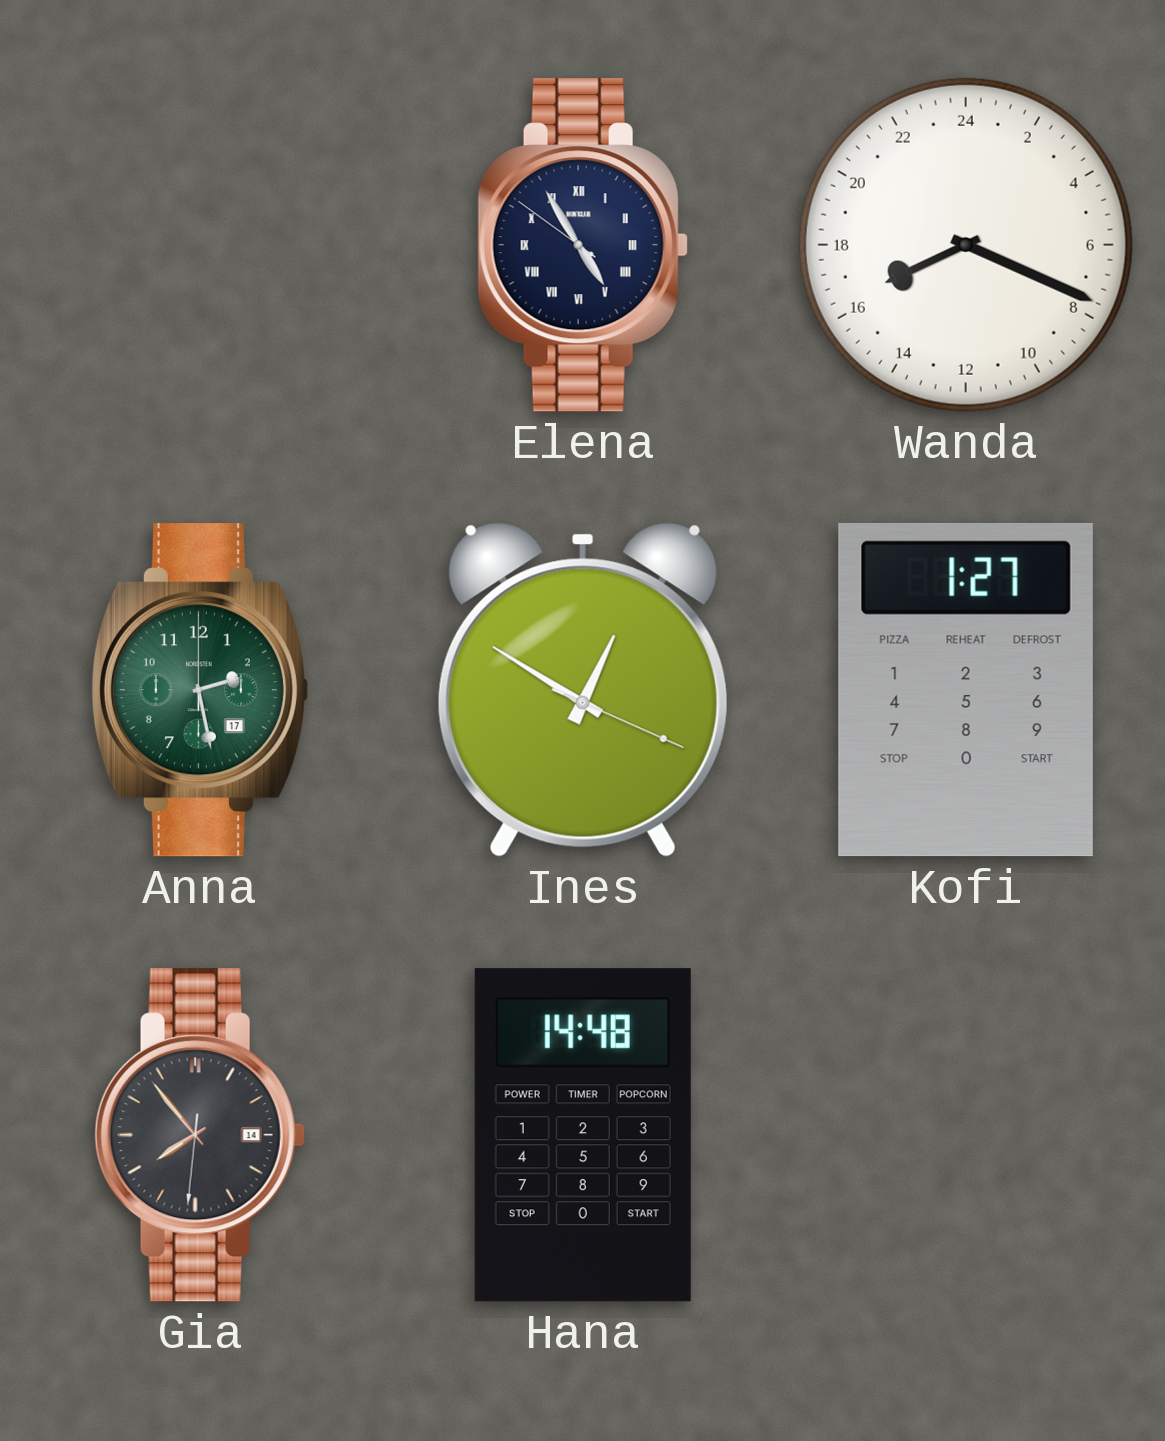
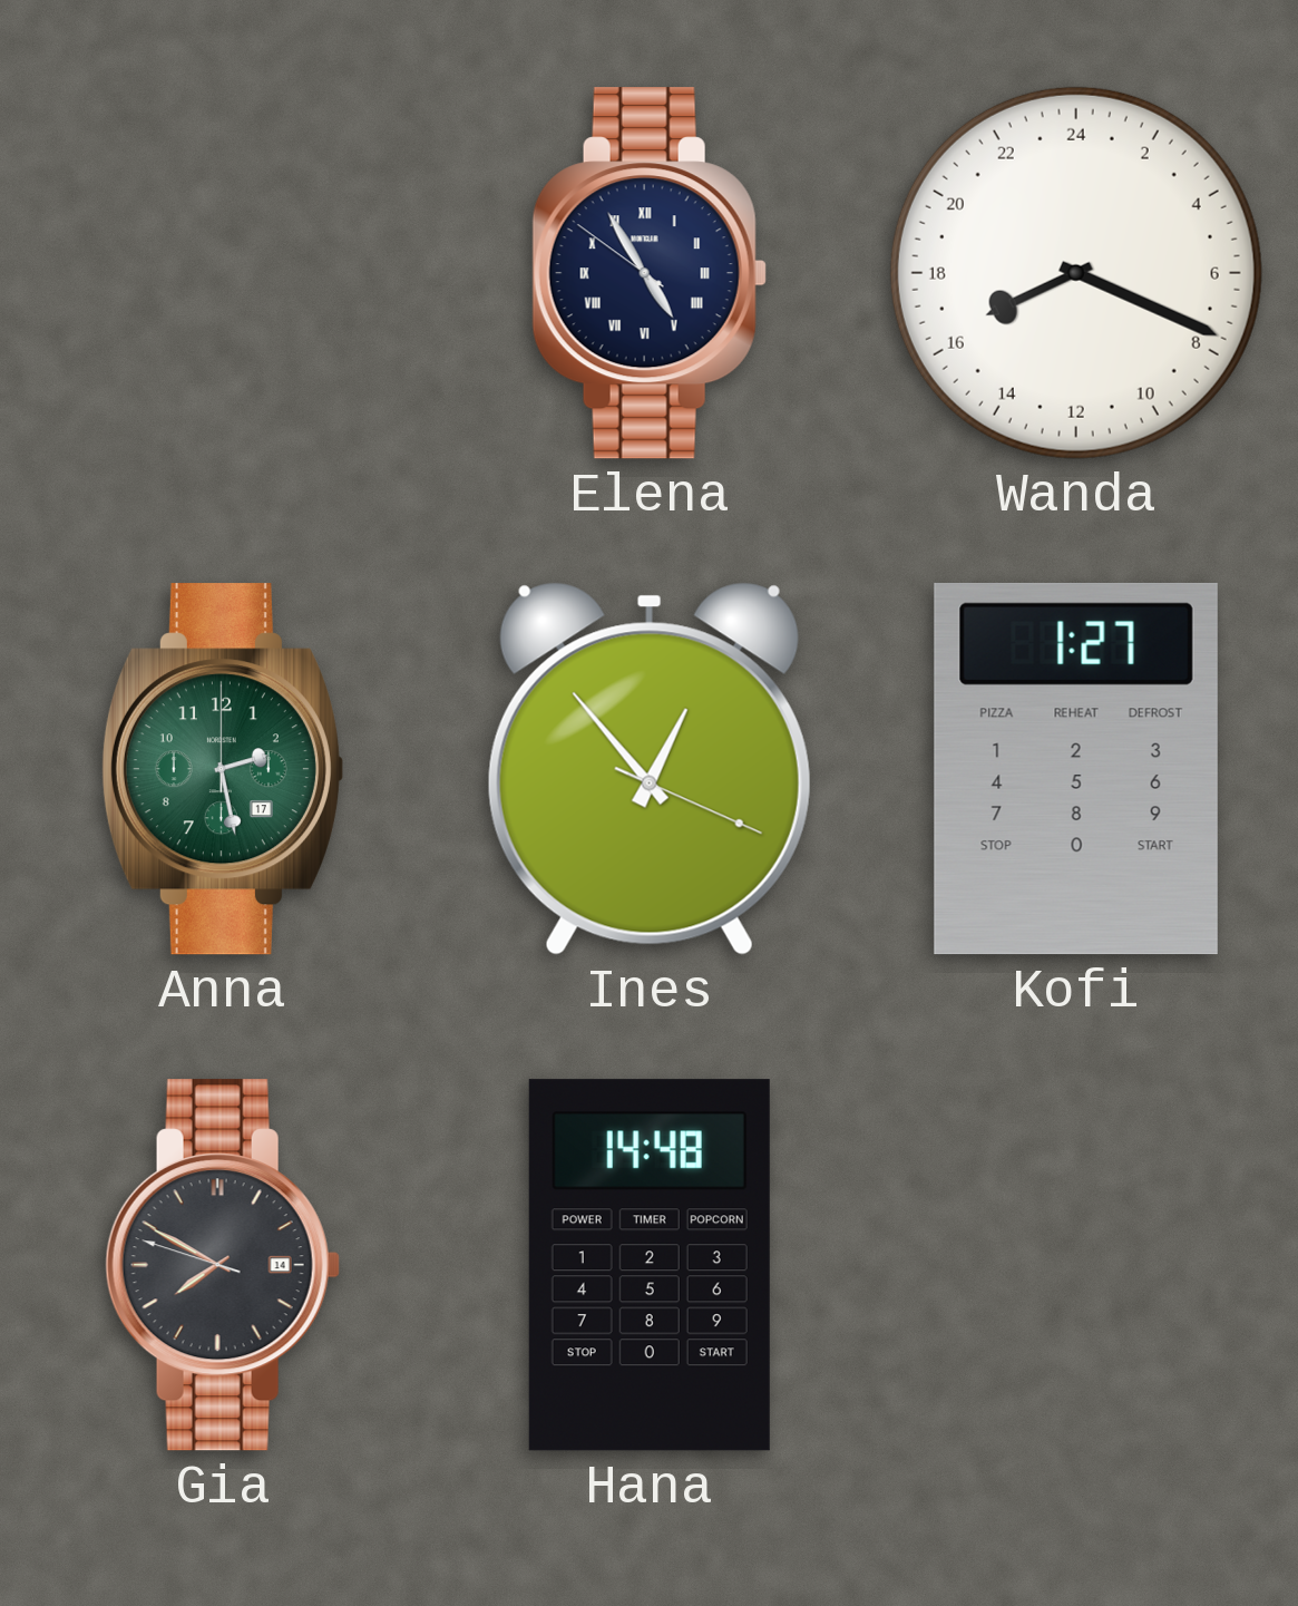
Ines: 12:50 -> 12:53 (650, 769)
Gia: 7:53 -> 7:49 (223, 1265)
